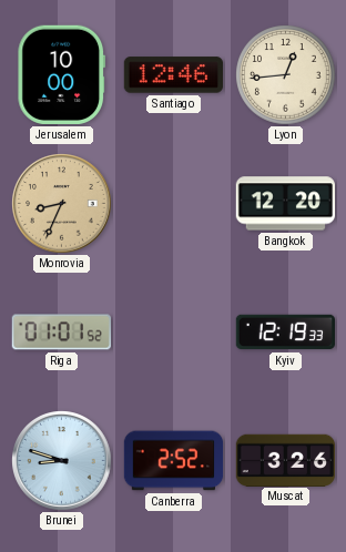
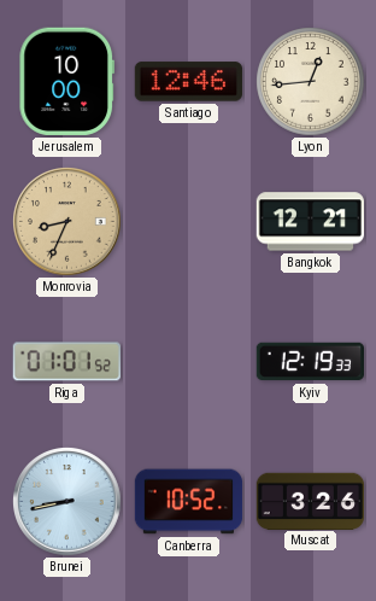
Bangkok: 12:20 -> 12:21 (310, 222)
Brunei: 8:48 -> 8:43 (67, 502)
Canberra: 2:52 -> 10:52 (189, 502)
